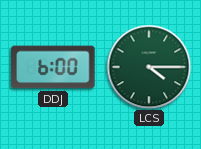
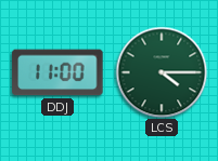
DDJ: 6:00 -> 11:00 (57, 72)
